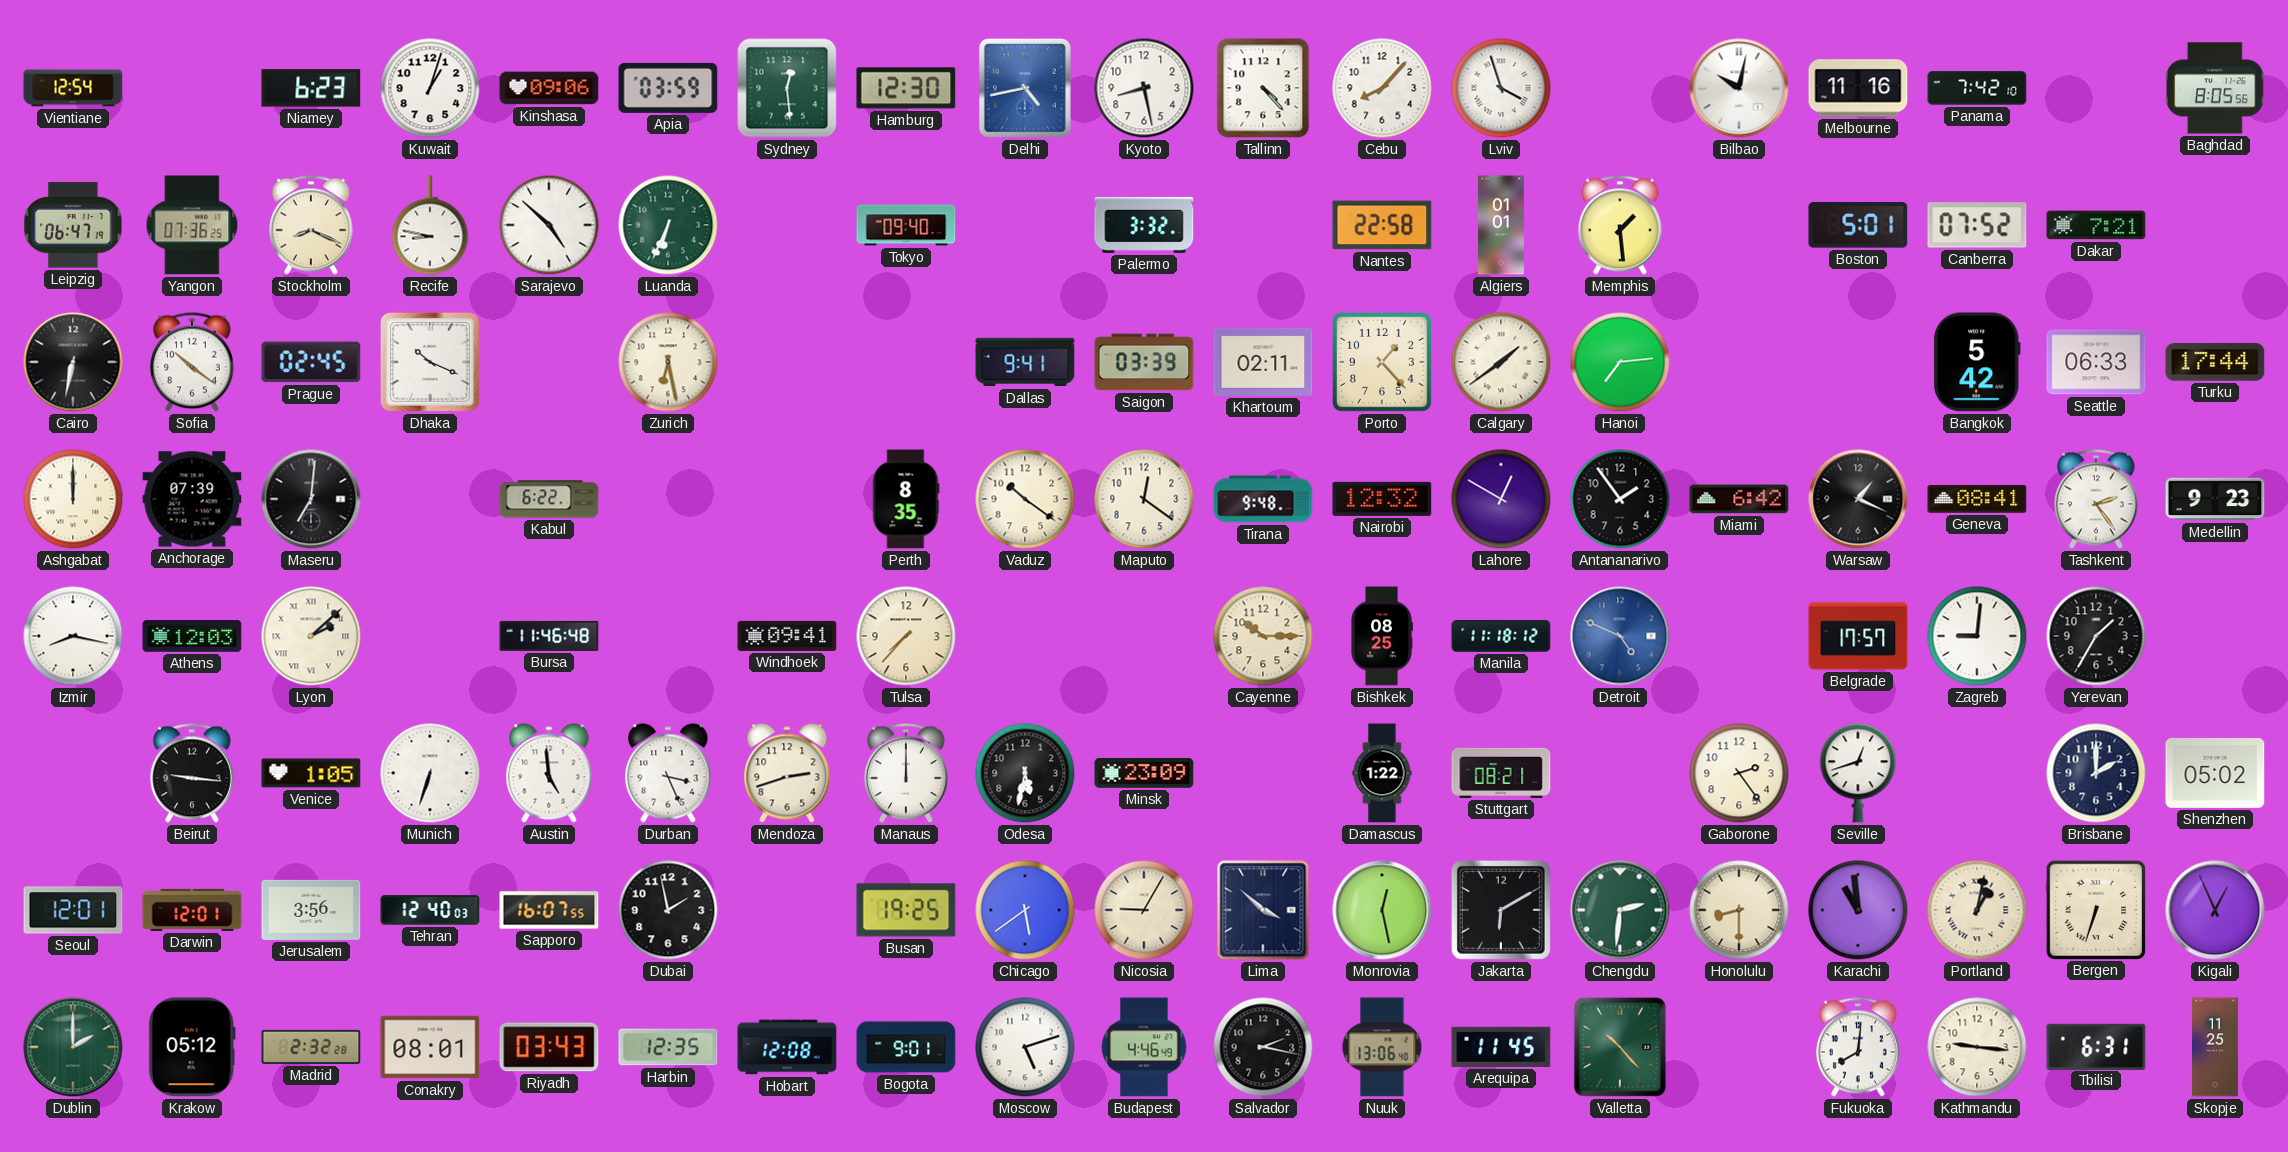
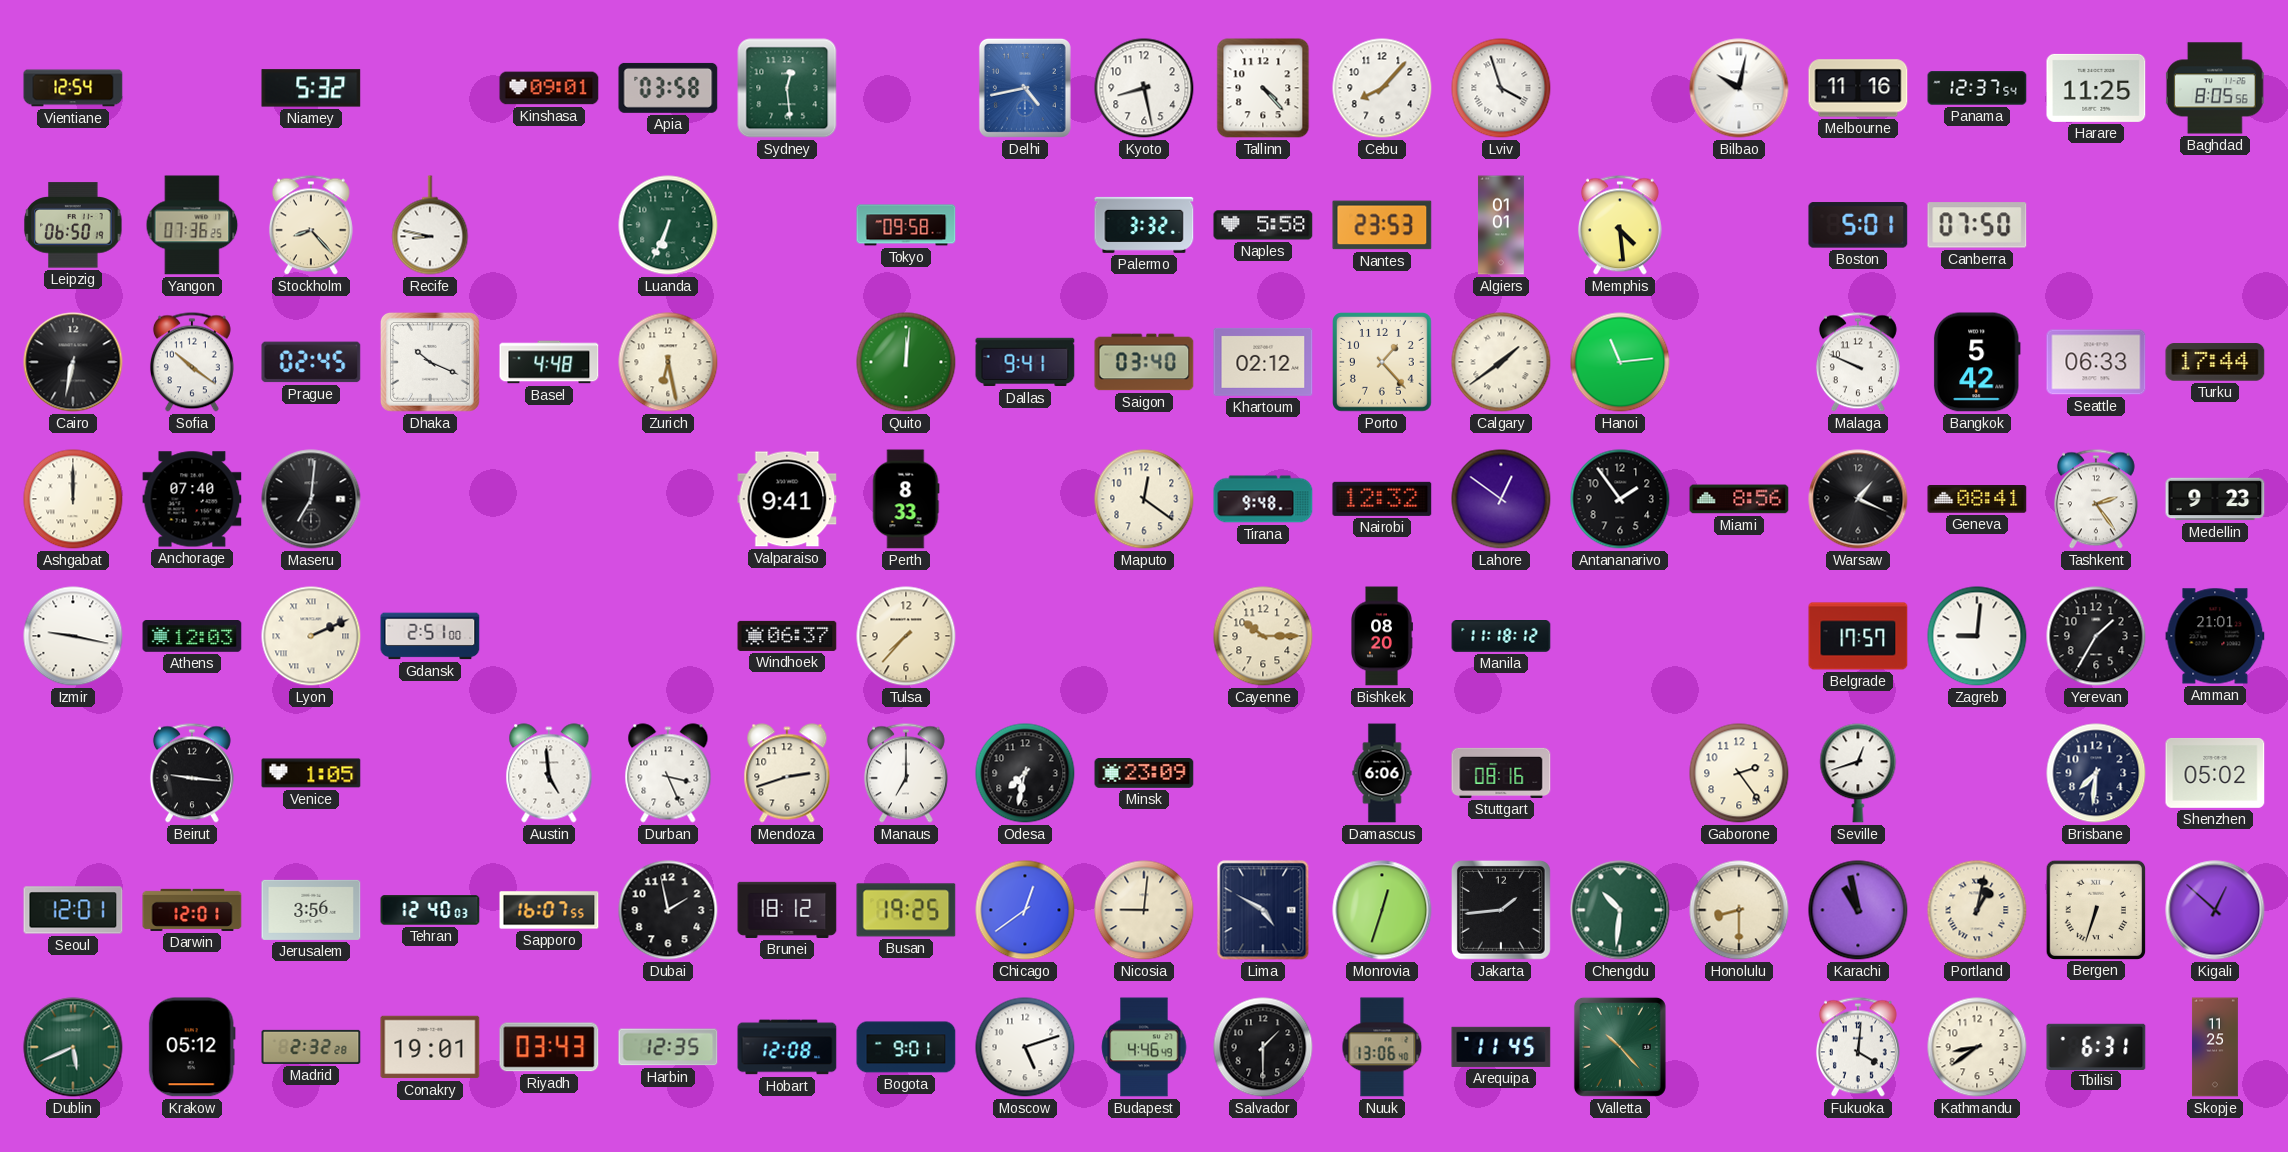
Niamey: 6:23 -> 5:32 (311, 88)
Kuwait: 1:03 -> none (430, 88)
Kinshasa: 09:06 -> 09:01 (549, 88)
Apia: 03:59 -> 03:58 (668, 88)
Hamburg: 12:30 -> none (906, 88)
Panama: 7:42 -> 12:37 (1977, 88)
Harare: none -> 11:25 (2096, 88)
Leipzig: 06:47 -> 06:50 (73, 225)
Stockholm: 8:19 -> 8:23 (311, 225)
Sarajevo: 4:52 -> none (549, 225)
Tokyo: 09:40 -> 09:58 (906, 225)
Naples: none -> 5:58 (1263, 225)
Nantes: 22:58 -> 23:53 (1382, 225)
Memphis: 1:29 -> 4:29 (1620, 225)
Canberra: 07:52 -> 07:50 (1977, 225)
Dakar: 7:21 -> none (2096, 225)
Basel: none -> 4:48 (549, 362)
Quito: none -> 12:01 (906, 362)
Saigon: 03:39 -> 03:40 (1144, 362)
Khartoum: 02:11 -> 02:12 (1263, 362)
Hanoi: 7:14 -> 11:14 (1620, 362)
Malaga: none -> 9:49 (1858, 362)
Anchorage: 07:39 -> 07:40 (192, 499)
Kabul: 6:22 -> none (549, 499)
Valparaiso: none -> 9:41 (787, 499)
Perth: 8:35 -> 8:33 (906, 499)
Vaduz: 10:21 -> none (1025, 499)
Lahore: 12:50 -> 12:51 (1501, 499)
Miami: 6:42 -> 8:56 (1739, 499)
Izmir: 8:17 -> 9:17 (73, 636)
Lyon: 2:08 -> 2:11 (311, 636)
Gdansk: none -> 2:51 (430, 636)
Bursa: 11:46 -> none (549, 636)
Windhoek: 09:41 -> 06:37 (787, 636)
Bishkek: 08:25 -> 08:20 (1382, 636)
Detroit: 4:49 -> none (1620, 636)
Amman: none -> 21:01 (2215, 636)
Munich: 6:33 -> none (430, 773)
Manaus: 12:00 -> 7:00 (906, 773)
Odesa: 5:32 -> 7:32 (1025, 773)
Damascus: 1:22 -> 6:06 (1382, 773)
Stuttgart: 08:21 -> 08:16 (1501, 773)
Brisbane: 2:00 -> 7:31 (2096, 773)
Brunei: none -> 18:12 (787, 910)
Chicago: 5:39 -> 12:39 (1025, 910)
Nicosia: 9:05 -> 9:01 (1144, 910)
Lima: 3:52 -> 4:50 (1263, 910)
Monrovia: 12:28 -> 12:33 (1382, 910)
Jakarta: 6:10 -> 1:44 (1501, 910)
Chengdu: 2:31 -> 10:31 (1620, 910)
Karachi: 10:59 -> 10:58 (1858, 910)
Kigali: 12:56 -> 12:52 (2215, 910)
Dublin: 2:00 -> 5:41 (73, 1047)
Conakry: 08:01 -> 19:01 (430, 1047)
Salvador: 2:17 -> 1:30 (1263, 1047)
Fukuoka: 8:01 -> 4:01 (1858, 1047)
Kathmandu: 9:16 -> 8:39 (1977, 1047)
